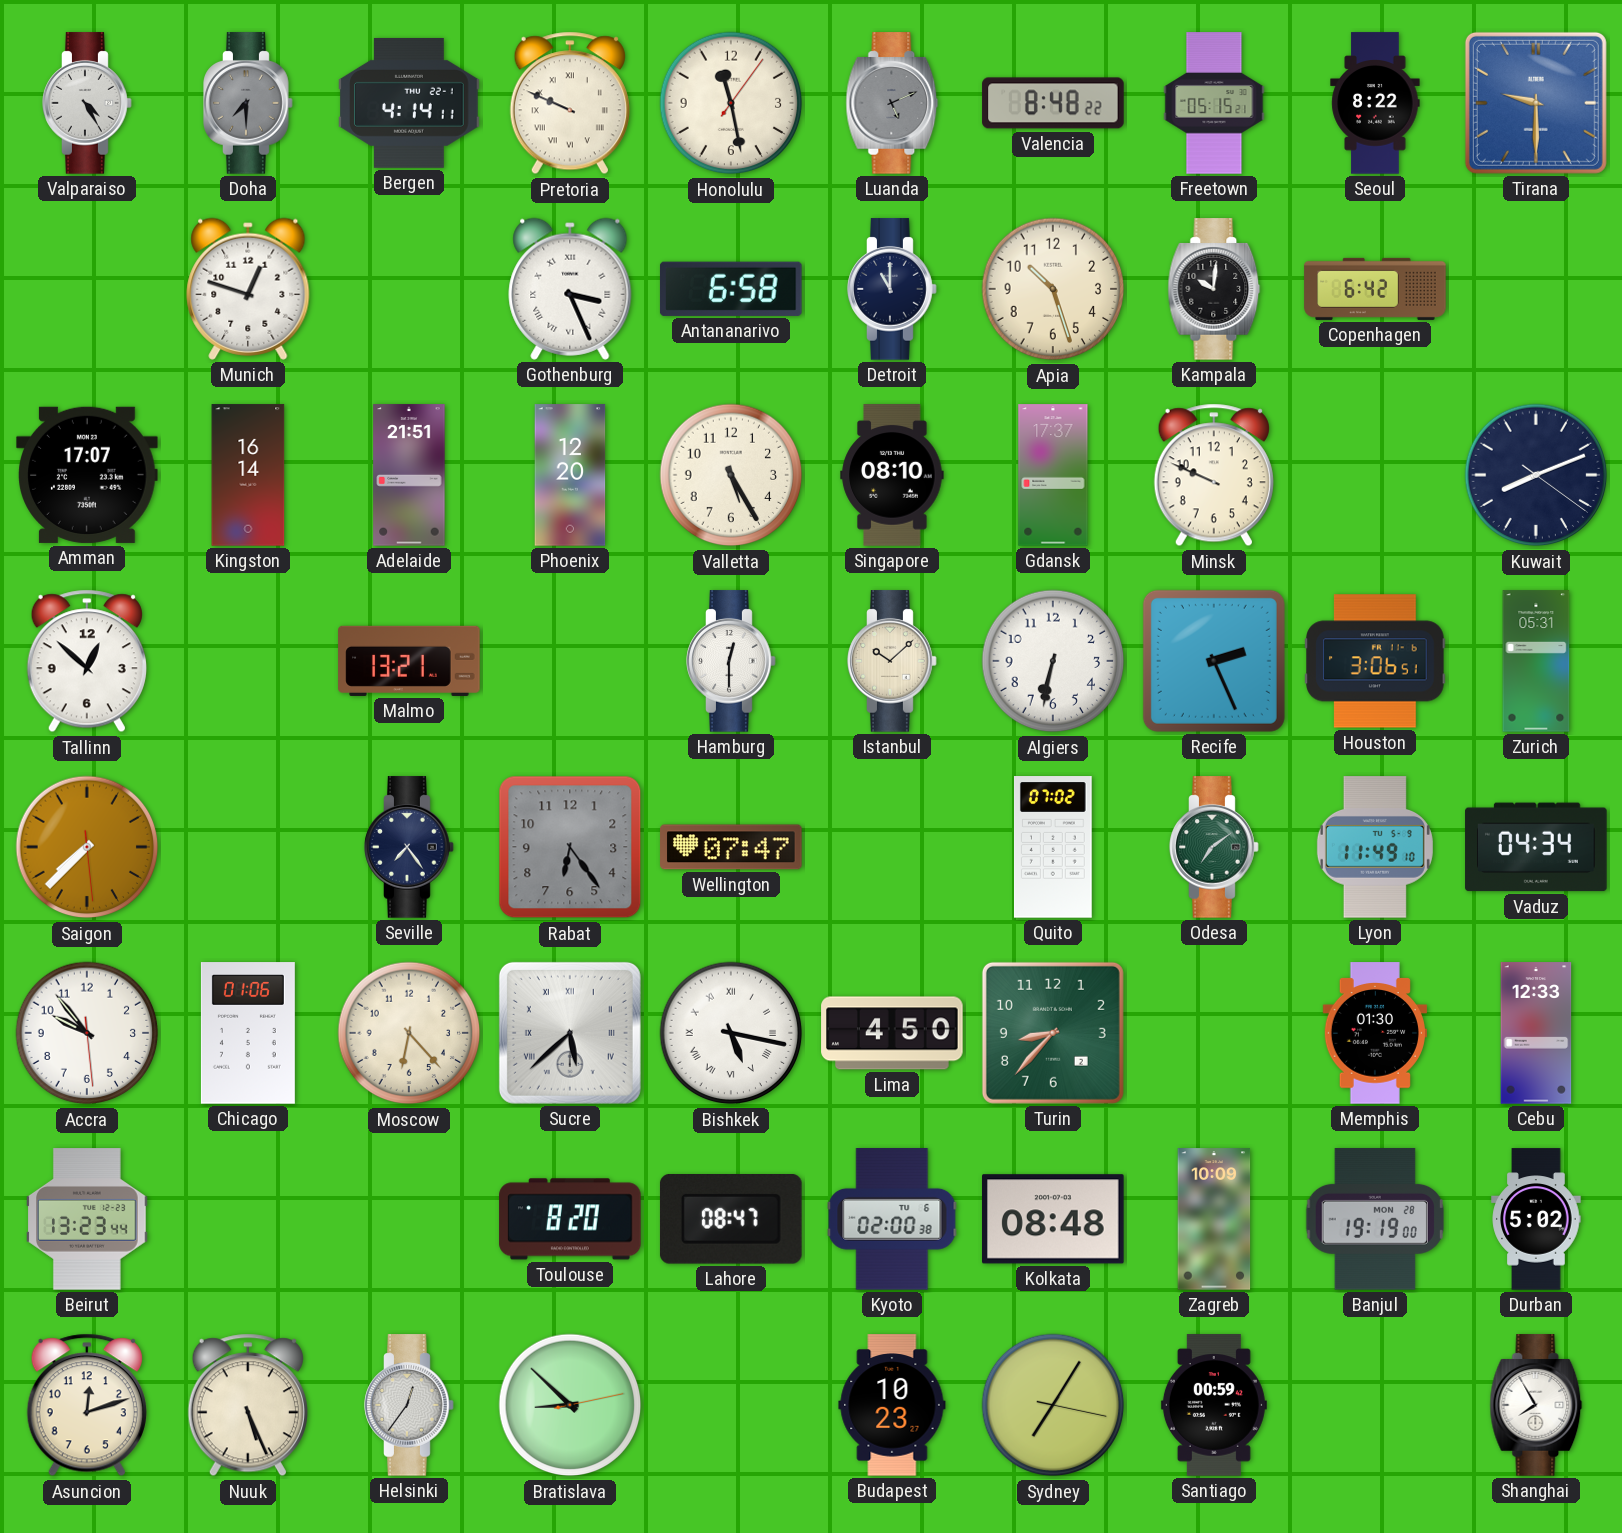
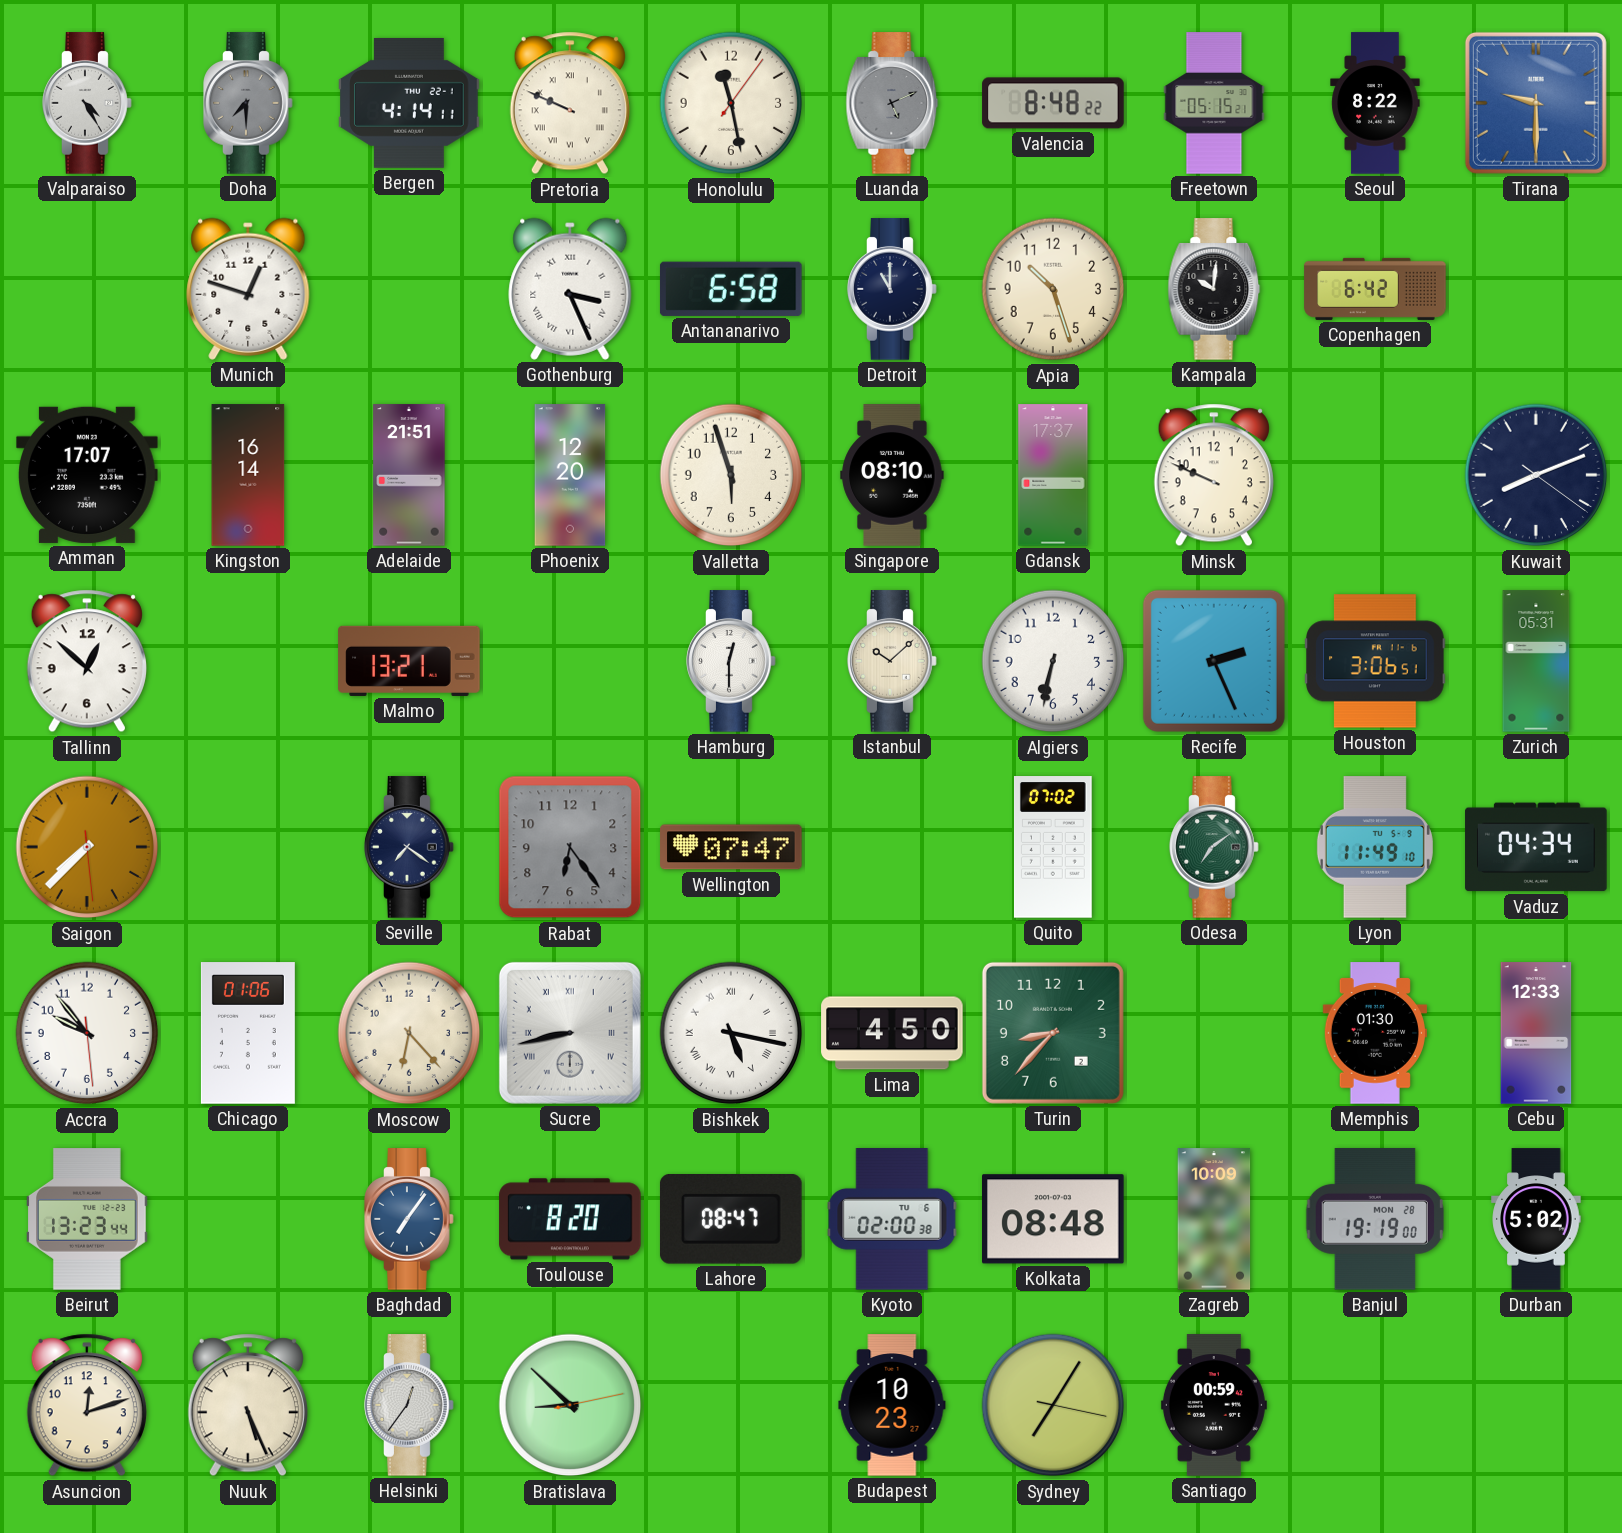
Valletta: 5:25 -> 5:57 (731, 475)
Seville: 7:24 -> 7:21 (409, 847)
Sucre: 5:38 -> 8:43 (570, 1033)
Baghdad: none -> 7:06 (409, 1219)
Shanghai: 7:55 -> none (1536, 1405)
